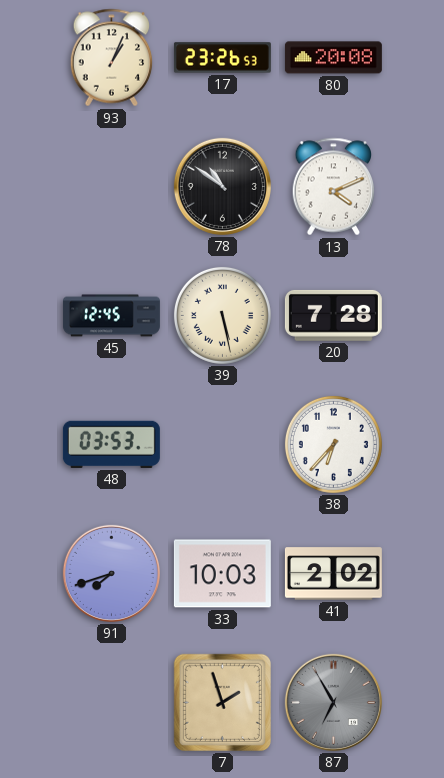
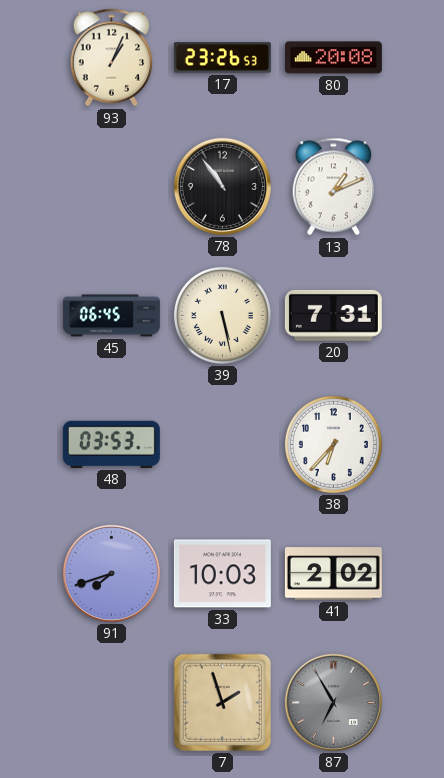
78: 10:51 -> 10:54 (222, 186)
13: 4:11 -> 1:11 (334, 187)
45: 12:45 -> 06:45 (111, 316)
20: 7:28 -> 7:31 (333, 315)
